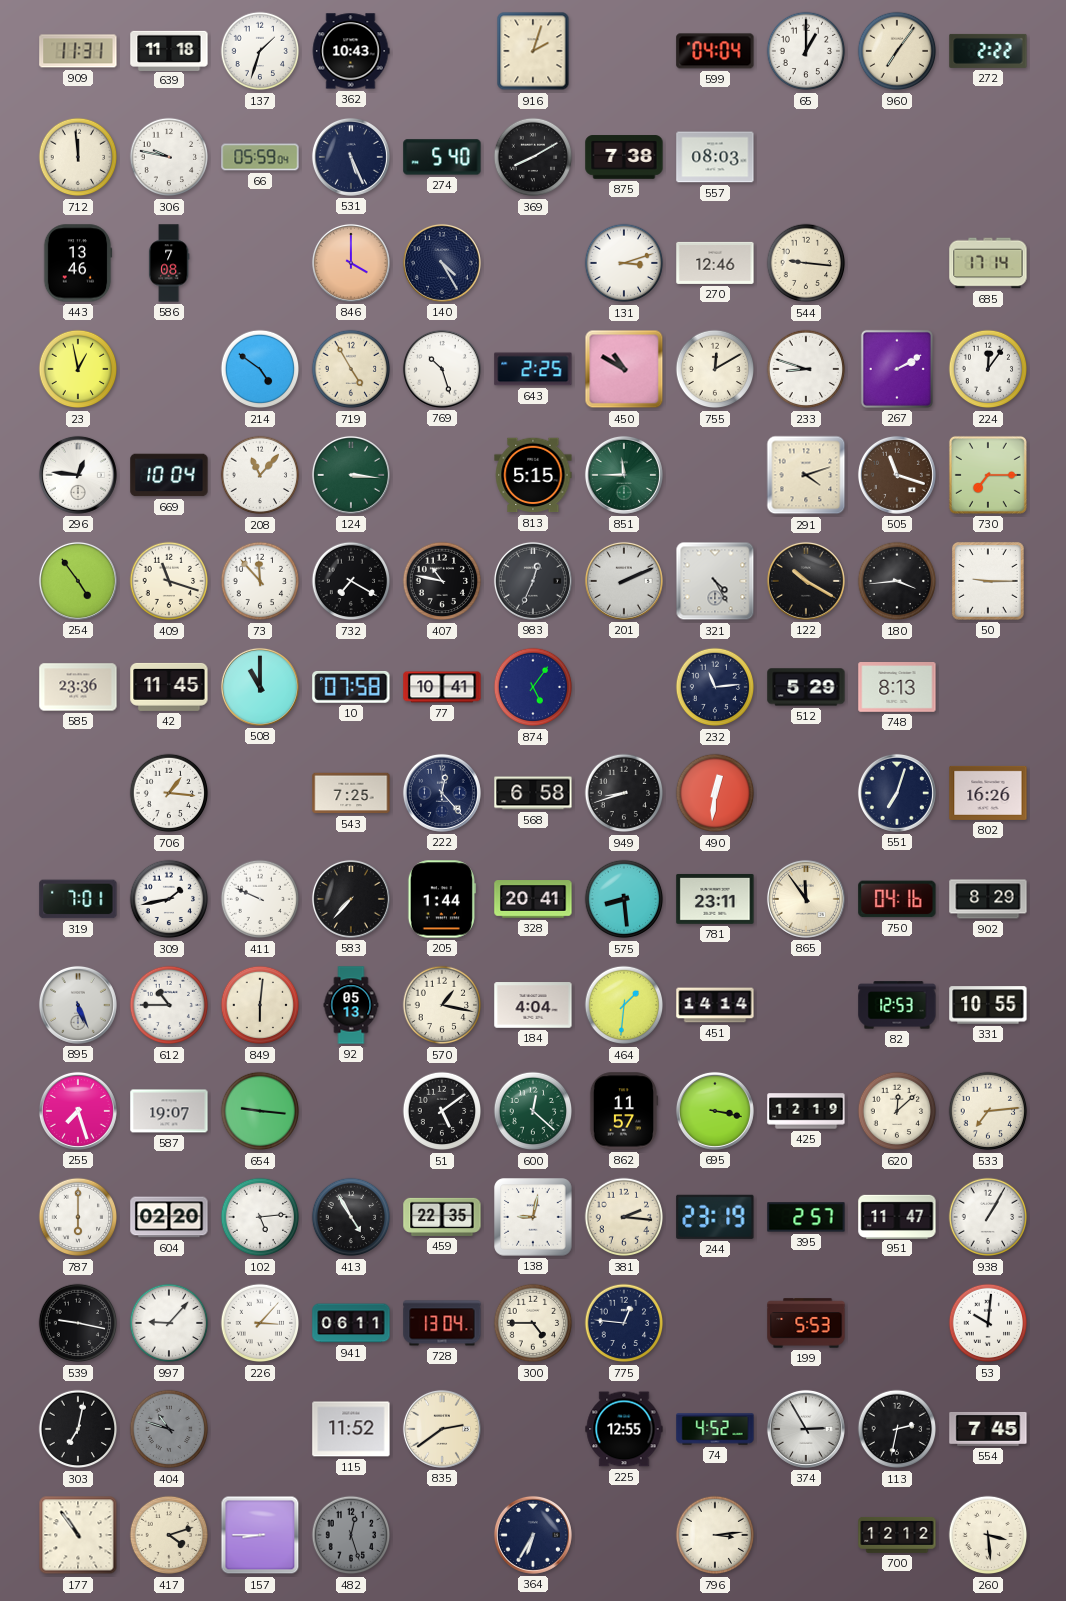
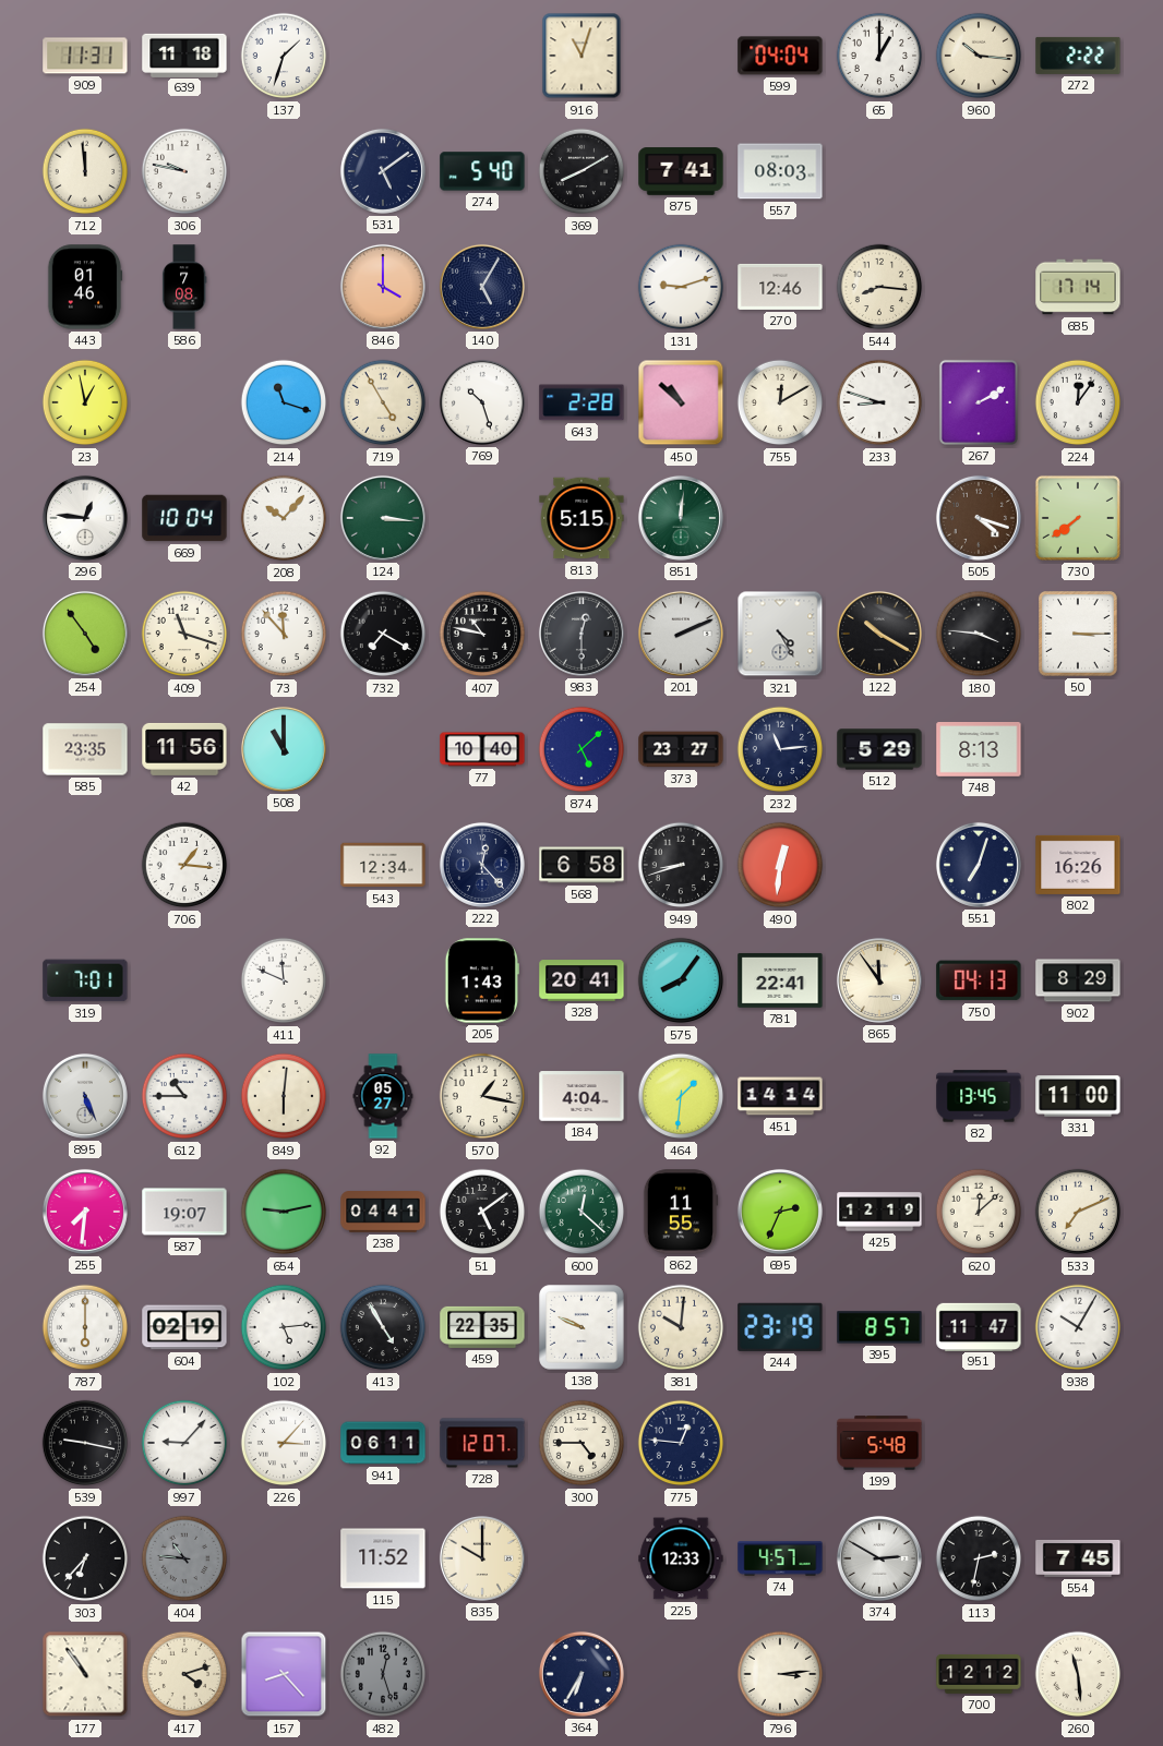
362: 10:43 -> none (351, 51)
916: 2:03 -> 11:03 (581, 56)
960: 7:06 -> 10:16 (979, 56)
66: 05:59 -> none (260, 157)
531: 5:26 -> 5:09 (383, 171)
875: 7:38 -> 7:41 (681, 171)
443: 13:46 -> 01:46 (85, 287)
140: 4:25 -> 5:05 (482, 287)
131: 3:12 -> 9:12 (681, 287)
544: 9:16 -> 8:16 (879, 287)
214: 4:51 -> 11:18 (284, 402)
643: 2:25 -> 2:28 (581, 402)
450: 10:50 -> 10:52 (681, 402)
208: 11:07 -> 10:07 (284, 518)
851: 11:45 -> 12:01 (681, 518)
291: 4:12 -> none (806, 475)
505: 11:18 -> 4:18 (979, 518)
730: 7:15 -> 7:39 (1078, 518)
983: 12:34 -> 12:30 (581, 634)
180: 3:44 -> 3:46 (979, 634)
50: 9:15 -> 3:15 (1079, 634)
585: 23:36 -> 23:35 (85, 749)
42: 11:45 -> 11:56 (184, 749)
10: 07:58 -> none (351, 687)
77: 10:41 -> 10:40 (482, 749)
874: 5:06 -> 5:08 (581, 749)
373: none -> 23:27 (681, 749)
543: 7:25 -> 12:34 (383, 865)
309: 1:43 -> none (169, 899)
411: 9:49 -> 11:49 (284, 980)
583: 7:37 -> none (351, 899)
205: 1:44 -> 1:43 (482, 980)
575: 8:29 -> 8:06 (681, 980)
781: 23:11 -> 22:41 (780, 980)
750: 04:16 -> 04:13 (979, 980)
92: 05:13 -> 05:27 (383, 1096)
82: 12:53 -> 13:45 (979, 1096)
331: 10:55 -> 11:00 (1078, 1096)
255: 7:27 -> 7:31 (85, 1212)
654: 9:16 -> 9:13 (284, 1212)
238: none -> 04:41 (383, 1212)
862: 11:57 -> 11:55 (681, 1212)
695: 3:17 -> 2:34 (780, 1212)
533: 7:14 -> 7:11 (1078, 1212)
604: 02:20 -> 02:19 (184, 1327)
138: 9:02 -> 9:49 (581, 1327)
381: 2:16 -> 10:01 (681, 1327)
395: 2:57 -> 8:57 (879, 1327)
938: 1:05 -> 10:05 (1078, 1327)
728: 13:04 -> 12:07 (482, 1443)
199: 5:53 -> 5:48 (879, 1443)
53: 10:01 -> none (988, 1323)
303: 7:02 -> 6:37 (85, 1558)
404: 10:48 -> 10:46 (184, 1558)
835: 2:39 -> 10:00 (482, 1558)
225: 12:55 -> 12:33 (681, 1558)
74: 4:52 -> 4:57 (780, 1558)
374: 2:55 -> 2:50 (879, 1558)
157: 8:45 -> 8:23 (284, 1674)
260: 3:29 -> 11:29 (1078, 1674)
